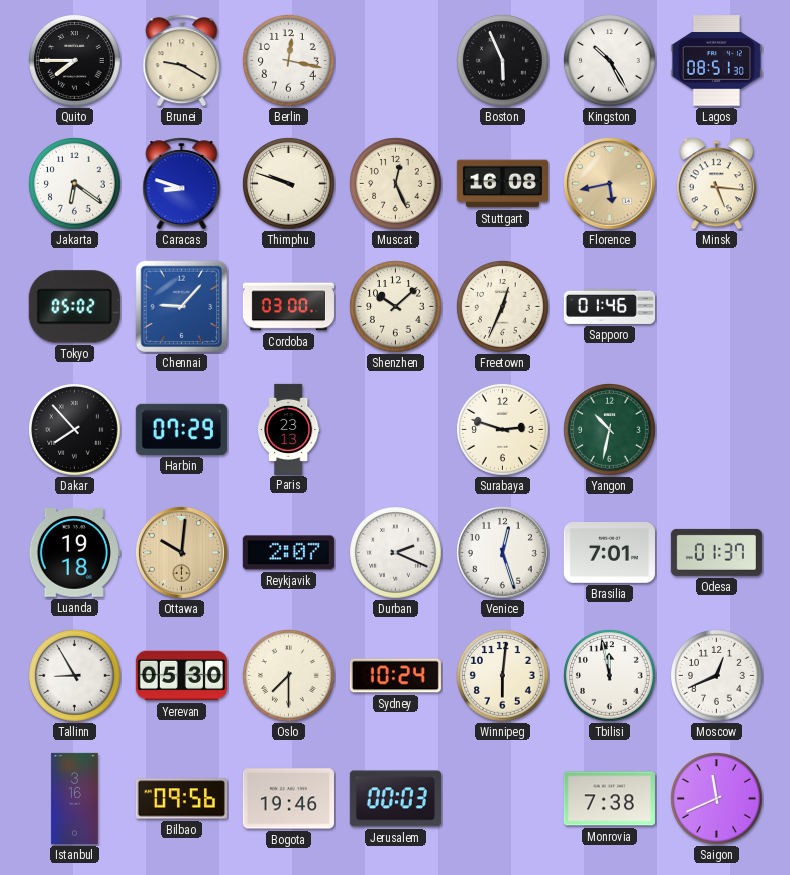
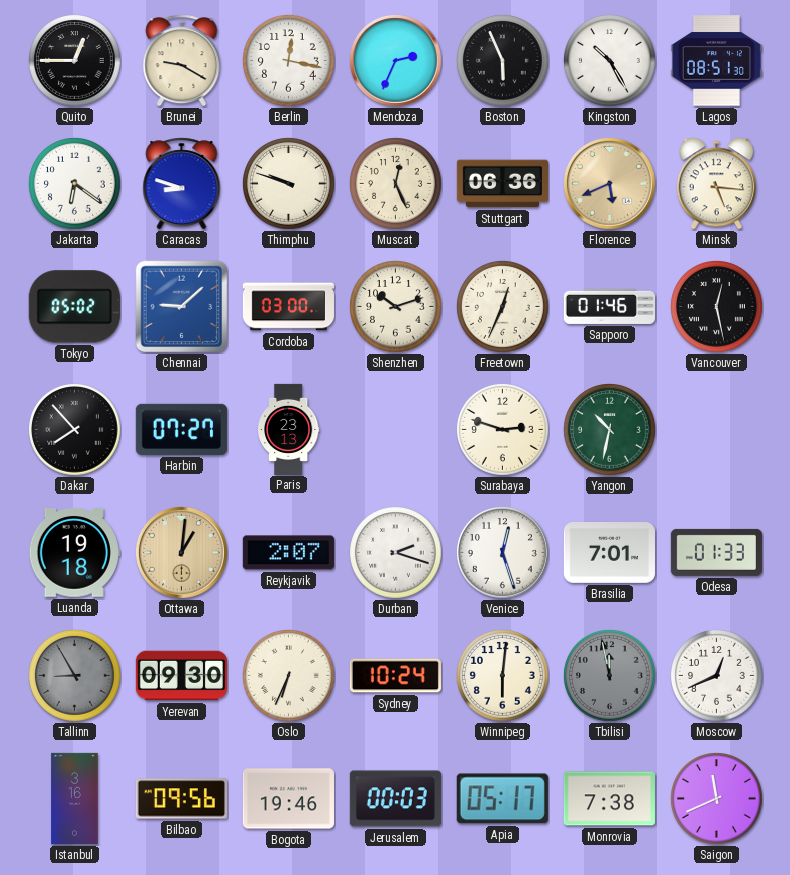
Quito: 7:45 -> 12:45 (75, 61)
Mendoza: none -> 2:34 (395, 60)
Stuttgart: 16:08 -> 06:36 (502, 184)
Florence: 5:43 -> 5:41 (609, 183)
Chennai: 9:07 -> 9:08 (182, 307)
Shenzhen: 10:08 -> 10:12 (396, 307)
Vancouver: none -> 12:28 (717, 307)
Harbin: 07:29 -> 07:27 (181, 429)
Ottawa: 10:01 -> 1:01 (181, 552)
Durban: 2:19 -> 2:18 (396, 553)
Odesa: 01:37 -> 01:33 (716, 552)
Tallinn dial: white -> grey (75, 676)
Yerevan: 05:30 -> 09:30 (181, 676)
Oslo: 7:30 -> 6:34 (289, 676)
Tbilisi dial: white -> grey (610, 676)
Apia: none -> 05:17 (502, 799)
